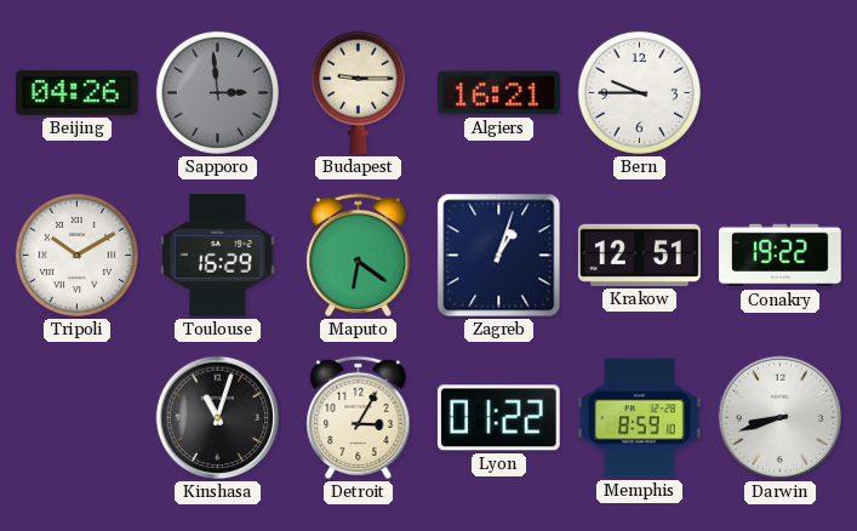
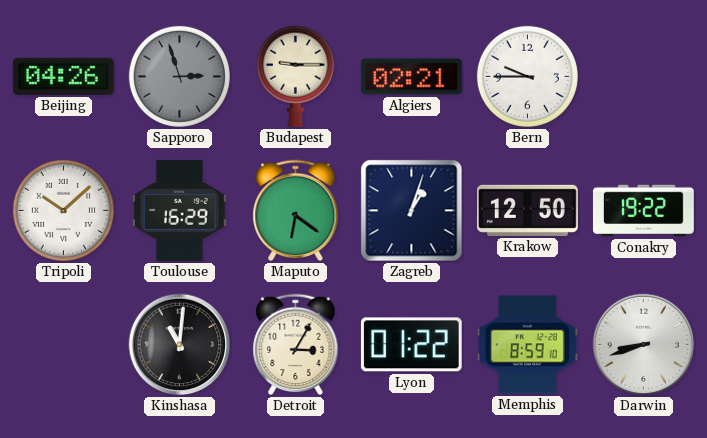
Sapporo: 2:59 -> 2:57 (179, 76)
Algiers: 16:21 -> 02:21 (411, 77)
Tripoli: 10:10 -> 10:08 (63, 210)
Krakow: 12:51 -> 12:50 (527, 210)
Kinshasa: 11:03 -> 11:01 (180, 345)
